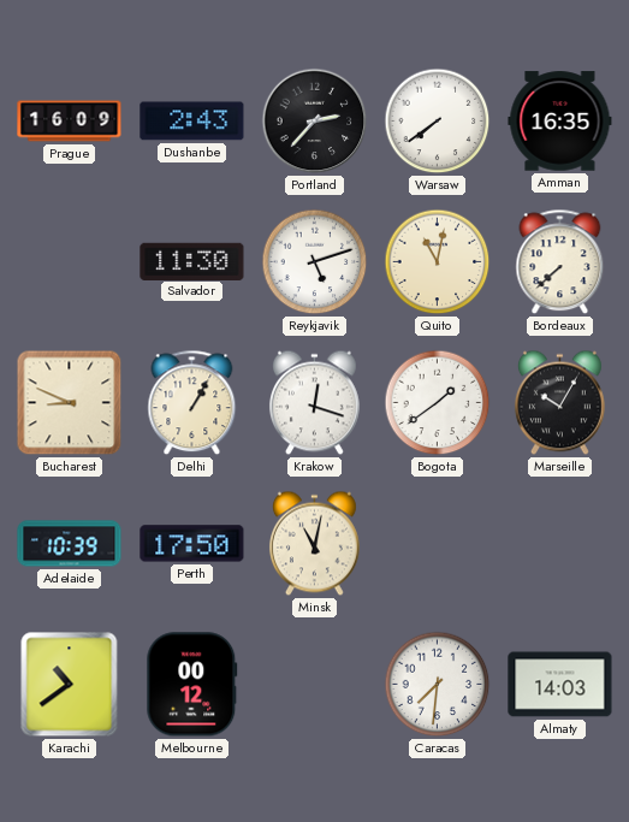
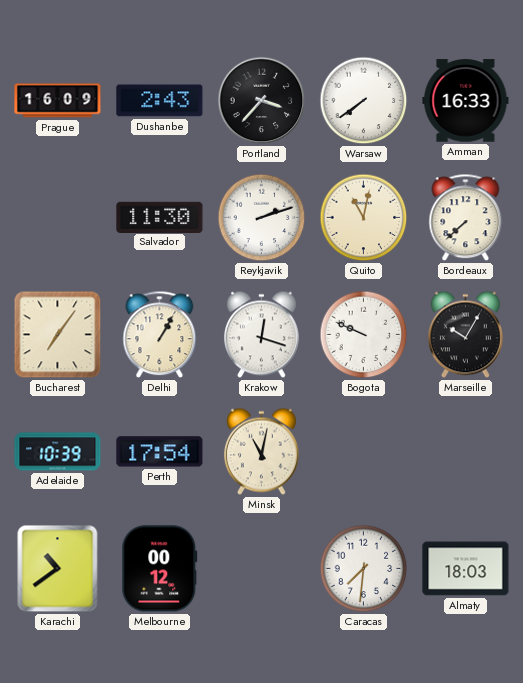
Portland: 2:37 -> 3:37 (262, 101)
Amman: 16:35 -> 16:33 (466, 101)
Reykjavik: 5:12 -> 2:12 (262, 218)
Bucharest: 8:49 -> 7:06 (58, 335)
Bogota: 1:39 -> 9:49 (364, 335)
Perth: 17:50 -> 17:54 (160, 452)
Almaty: 14:03 -> 18:03 (466, 569)
